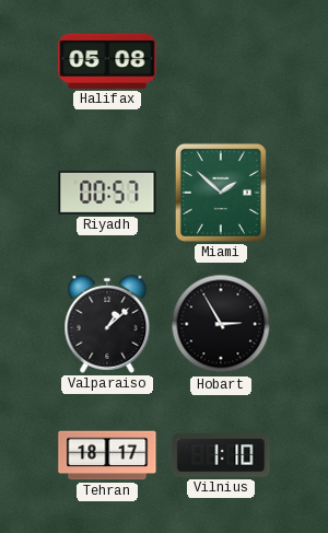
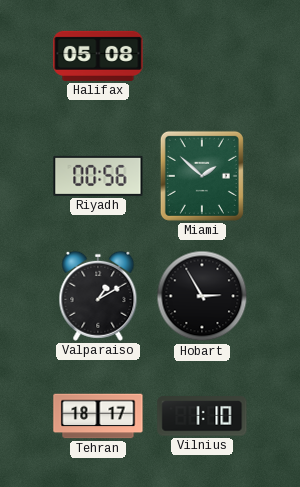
Riyadh: 00:57 -> 00:56 (98, 176)
Valparaiso: 1:08 -> 1:10 (98, 296)
